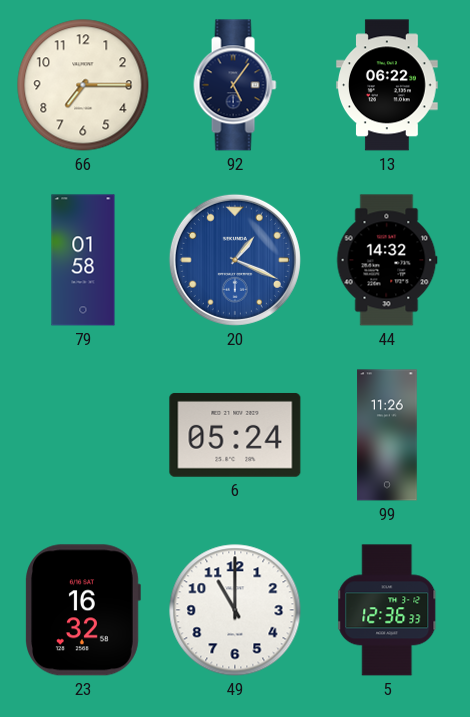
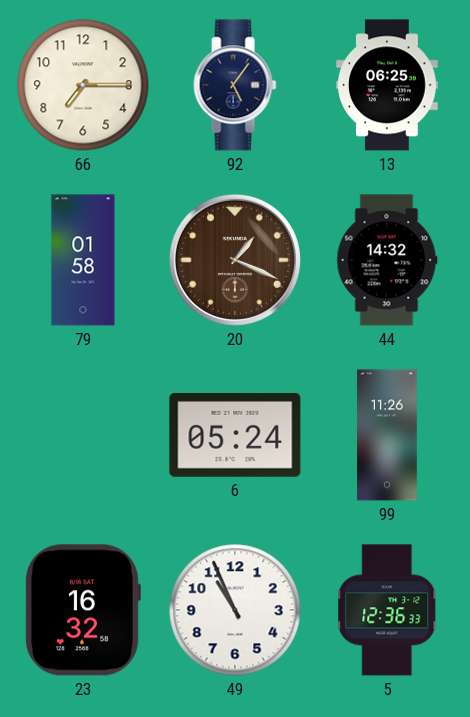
13: 06:22 -> 06:25 (387, 85)
20 dial: blue -> brown (235, 260)
49: 11:00 -> 10:56 (235, 610)
